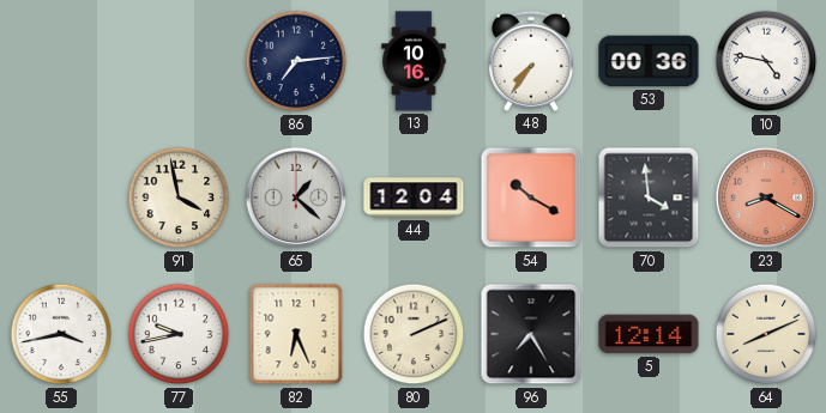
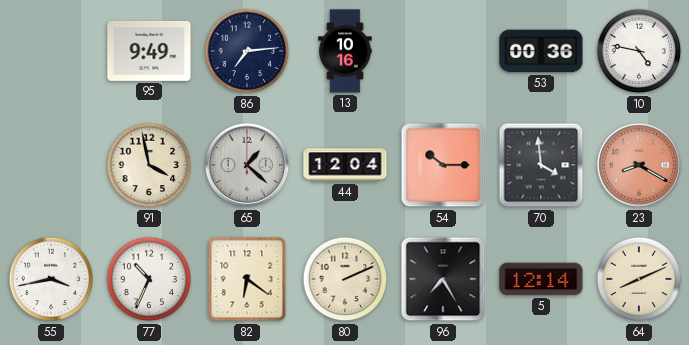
95: none -> 9:49 (149, 51)
48: 7:36 -> none (531, 61)
54: 10:20 -> 10:15 (443, 165)
77: 9:43 -> 10:34 (149, 279)
82: 6:26 -> 6:21 (247, 279)
